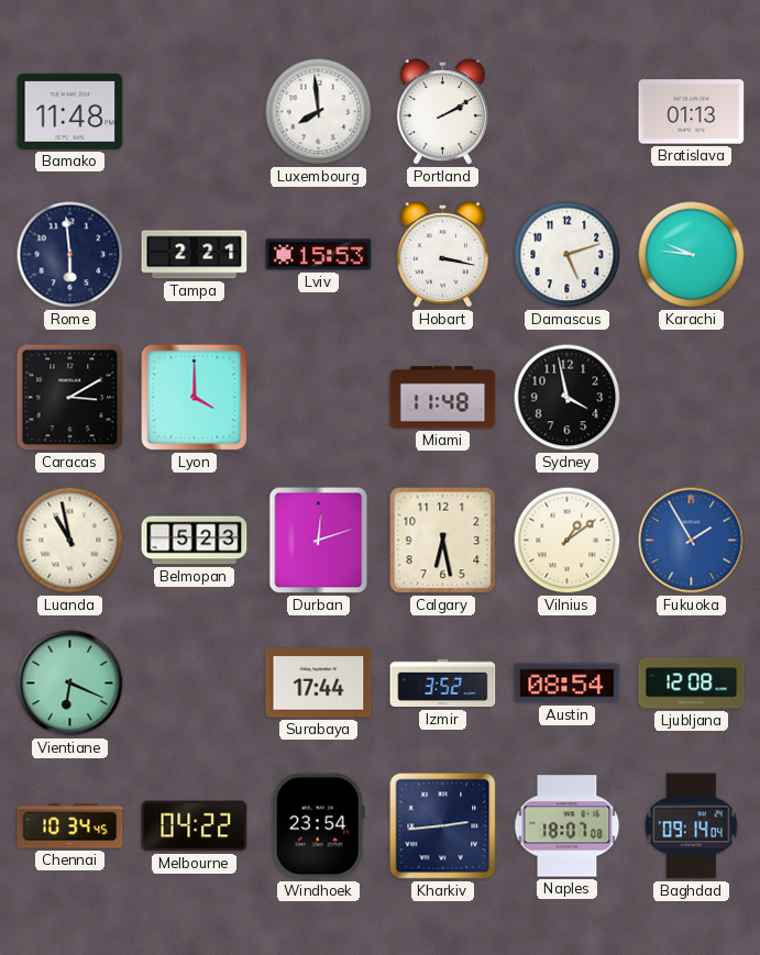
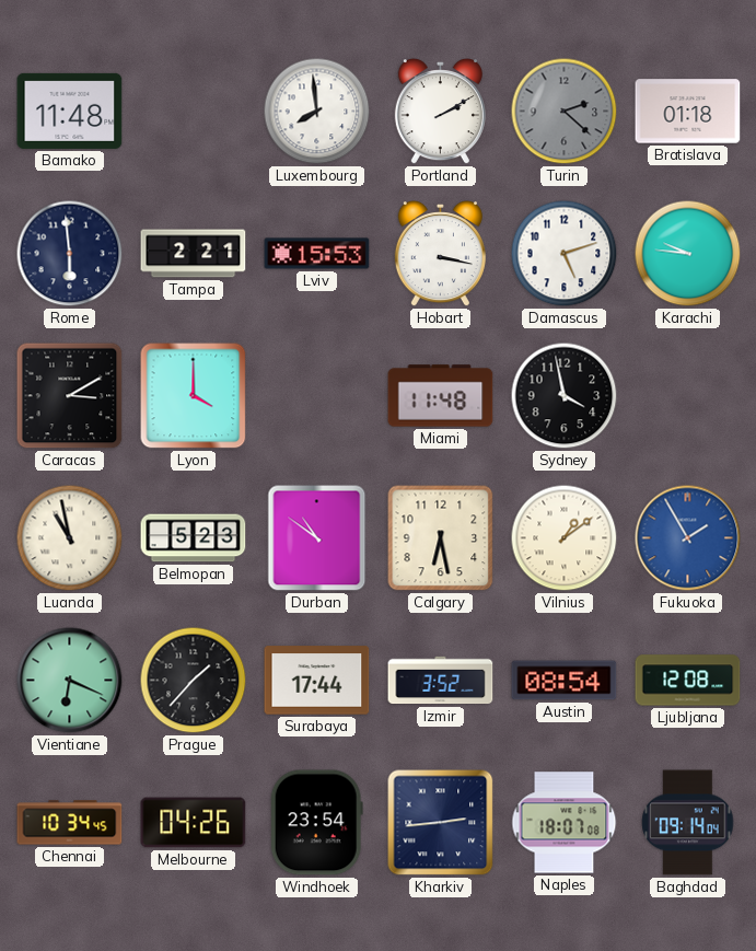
Turin: none -> 2:22 (565, 112)
Bratislava: 01:13 -> 01:18 (688, 112)
Durban: 12:12 -> 10:51 (317, 538)
Prague: none -> 1:37 (194, 681)
Melbourne: 04:22 -> 04:26 (194, 823)
